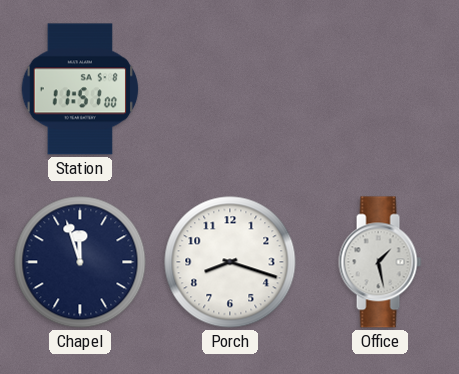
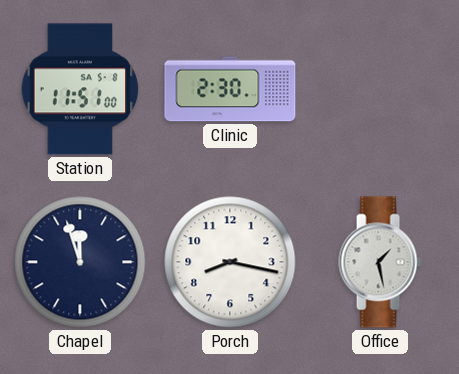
Clinic: none -> 2:30 (230, 89)
Porch: 8:18 -> 8:17 (230, 262)
